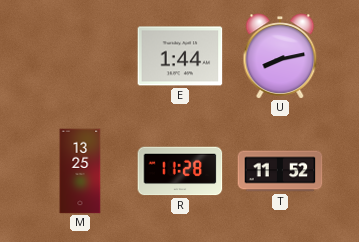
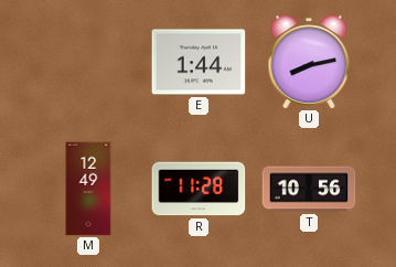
M: 13:25 -> 12:49 (88, 189)
T: 11:52 -> 10:56 (309, 189)
